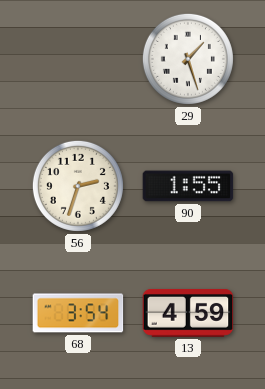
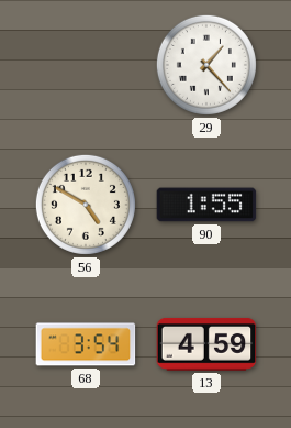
29: 1:27 -> 1:23 (206, 65)
56: 2:33 -> 4:50 (86, 205)
